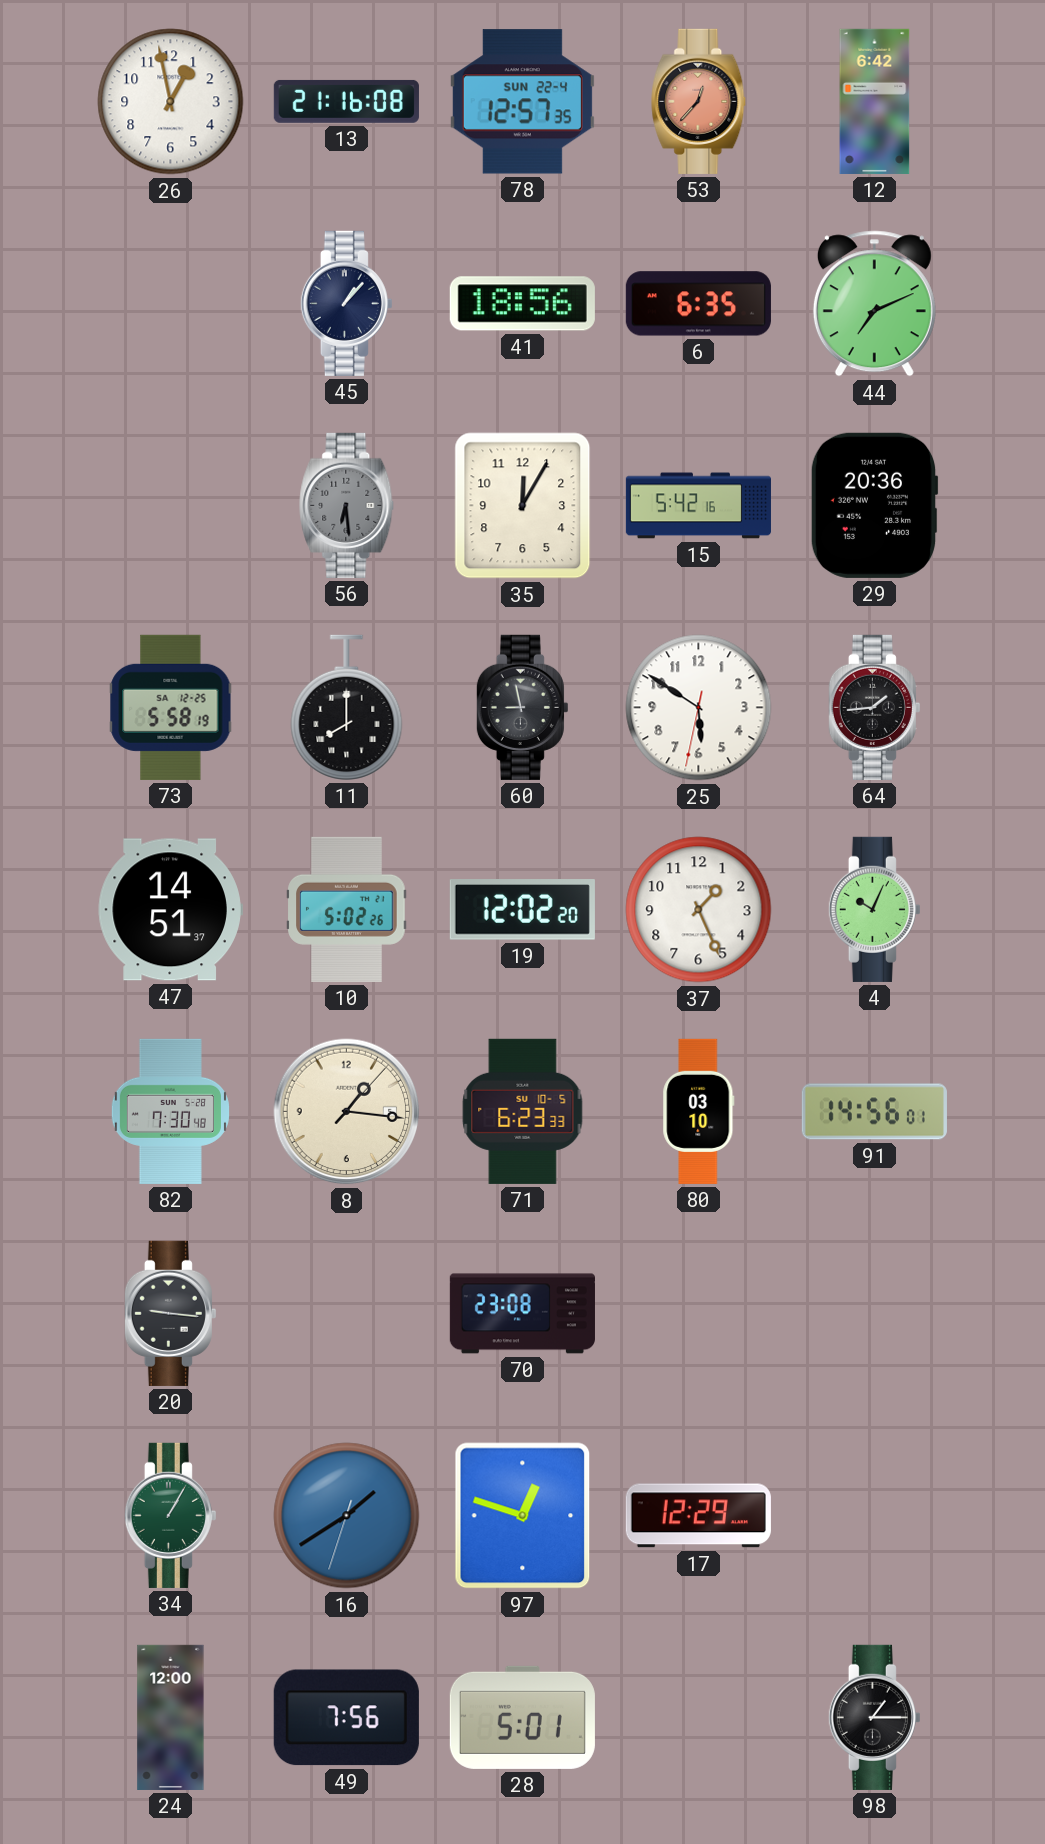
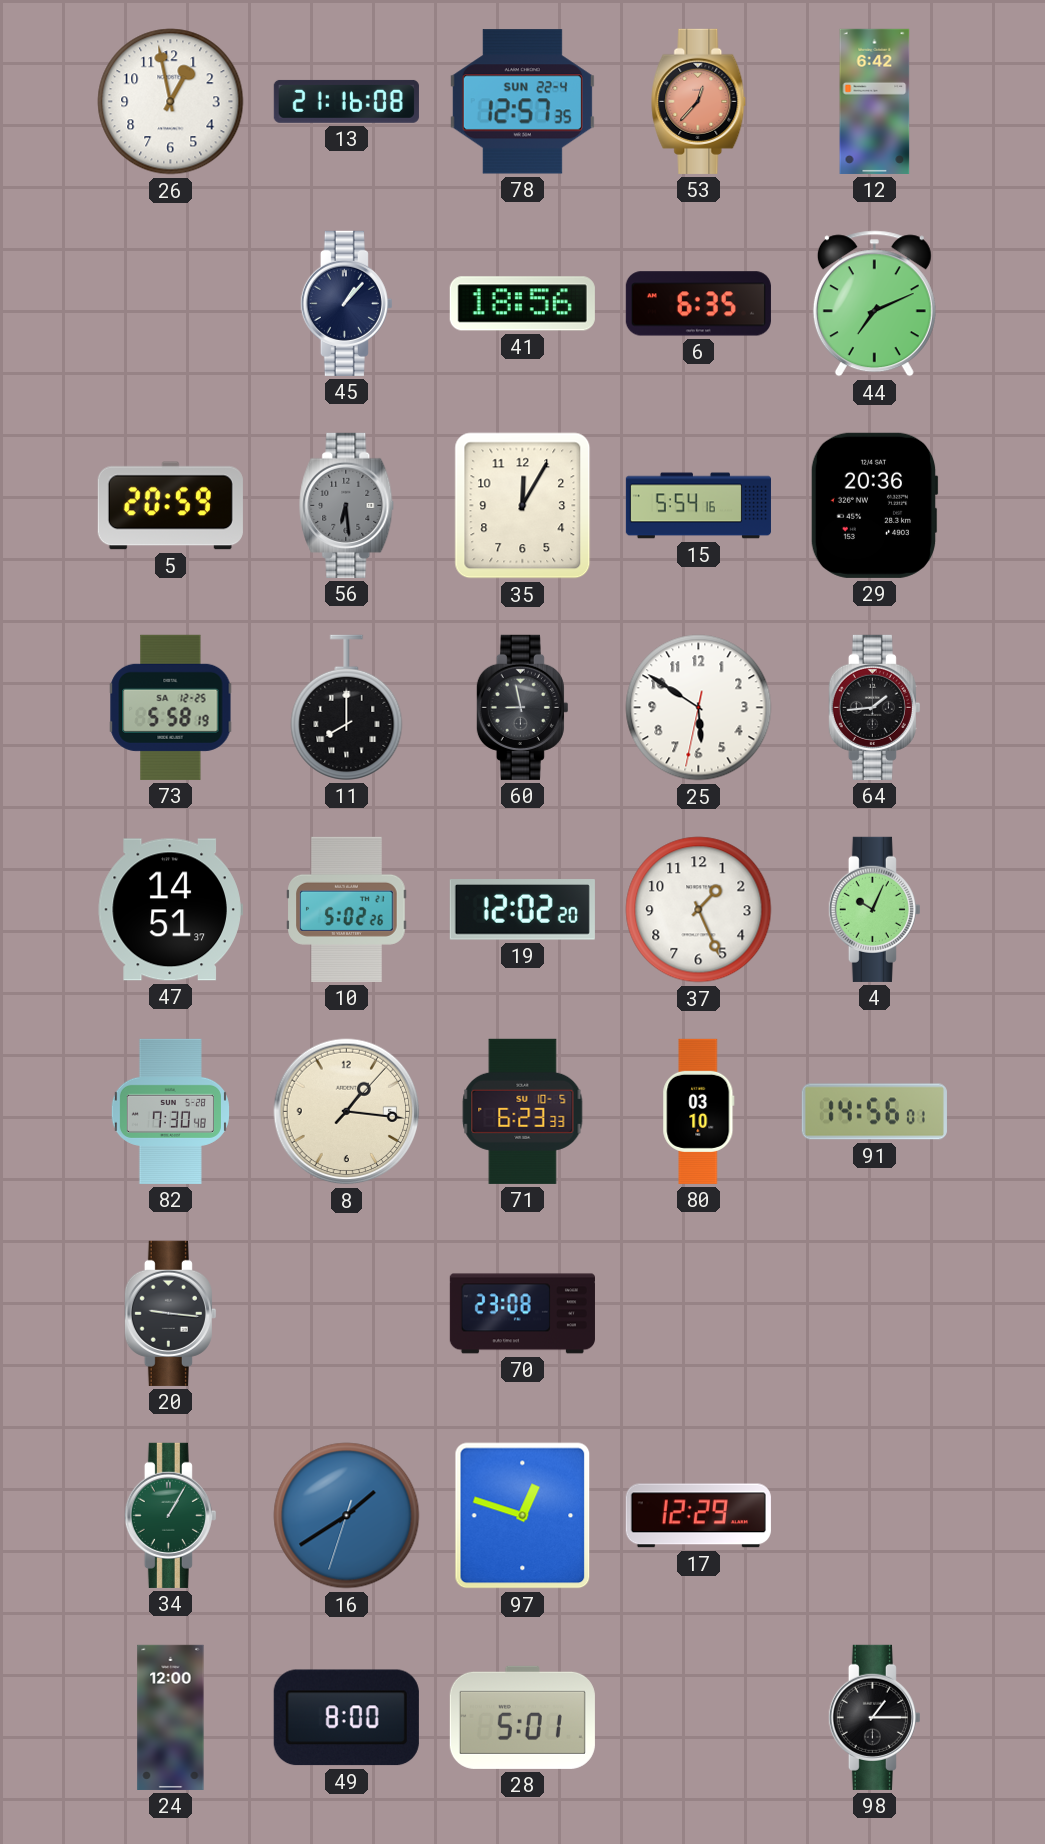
5: none -> 20:59 (170, 506)
15: 5:42 -> 5:54 (698, 506)
49: 7:56 -> 8:00 (346, 1718)
